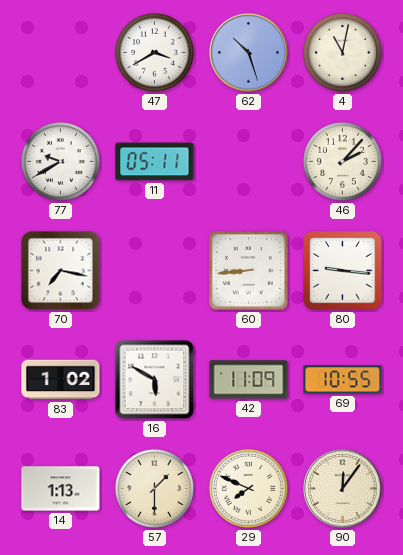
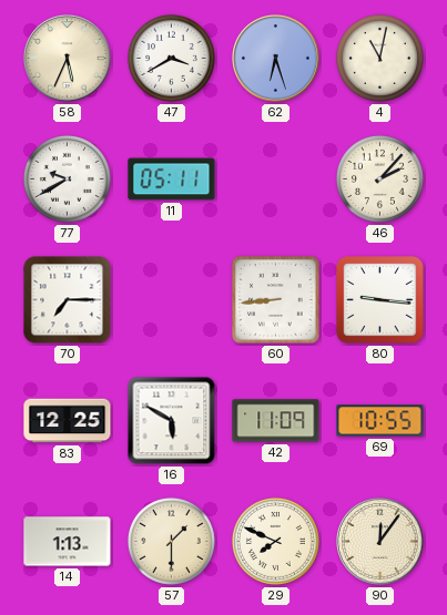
58: none -> 5:34 (68, 59)
62: 10:27 -> 6:27 (276, 59)
70: 7:17 -> 7:15 (68, 300)
83: 1:02 -> 12:25 (68, 421)
